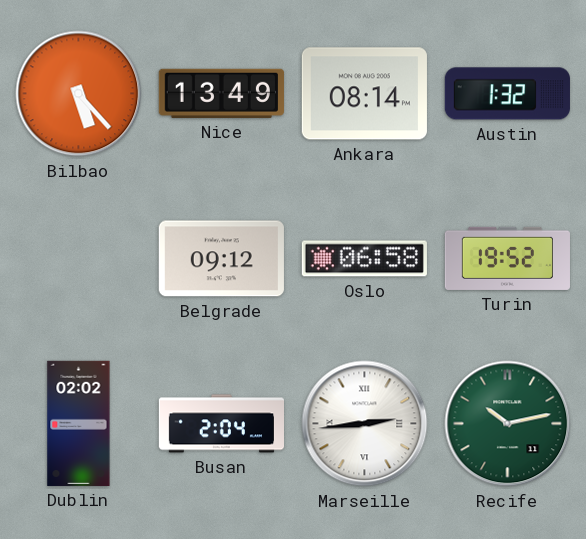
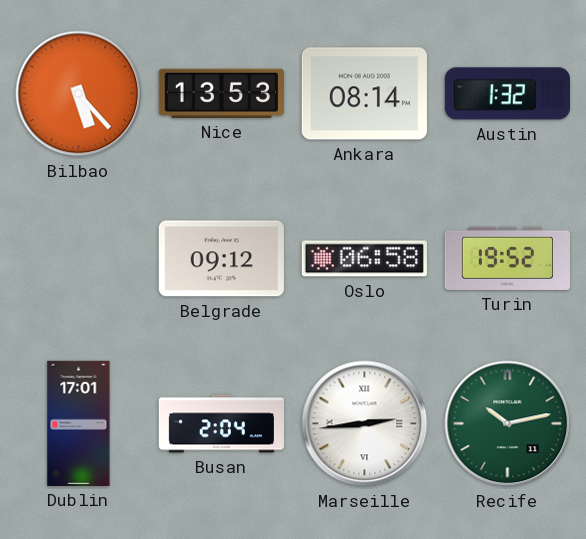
Nice: 13:49 -> 13:53 (221, 93)
Dublin: 02:02 -> 17:01 (79, 423)
